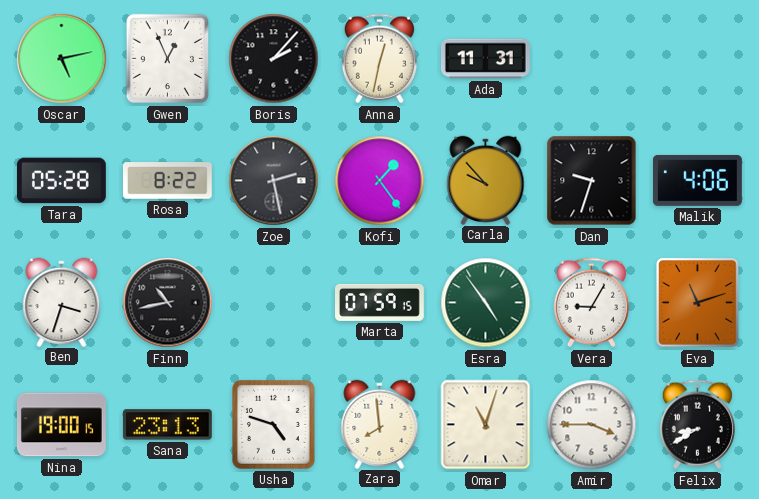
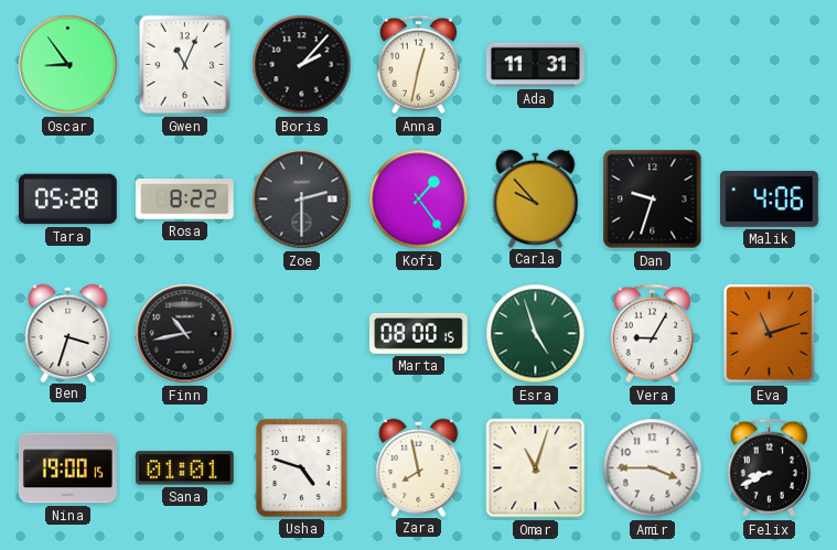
Oscar: 5:13 -> 8:54 (68, 65)
Gwen: 12:56 -> 11:04 (185, 65)
Zoe: 2:28 -> 2:30 (302, 199)
Marta: 07:59 -> 08:00 (419, 333)
Esra: 4:54 -> 4:57 (536, 334)
Sana: 23:13 -> 01:01 (184, 468)
Zara: 7:59 -> 7:58 (419, 467)
Felix: 8:40 -> 8:41 (769, 468)
